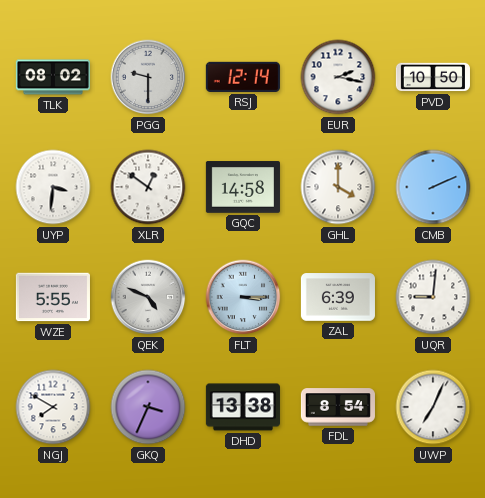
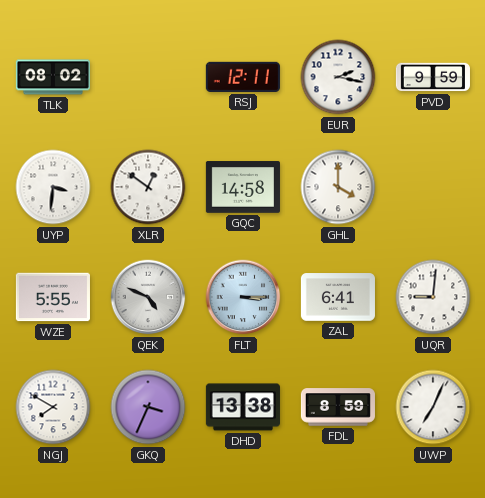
PGG: 9:30 -> none (148, 77)
RSJ: 12:14 -> 12:11 (243, 77)
PVD: 10:50 -> 9:59 (433, 77)
CMB: 2:11 -> none (433, 187)
ZAL: 6:39 -> 6:41 (338, 297)
FDL: 8:54 -> 8:59 (338, 407)
